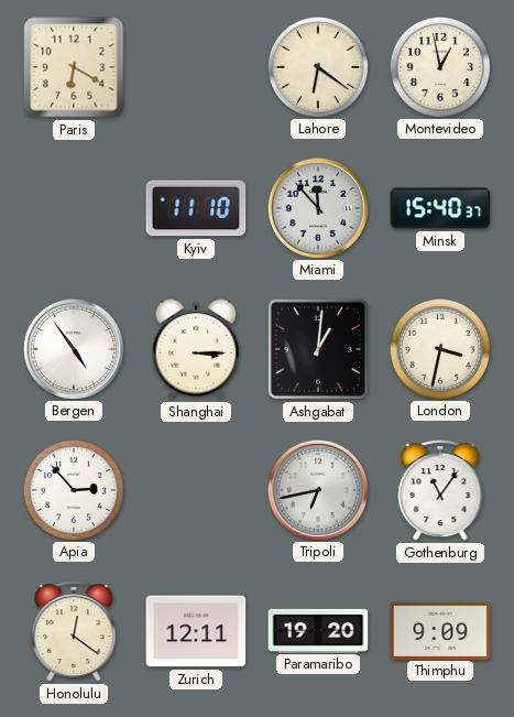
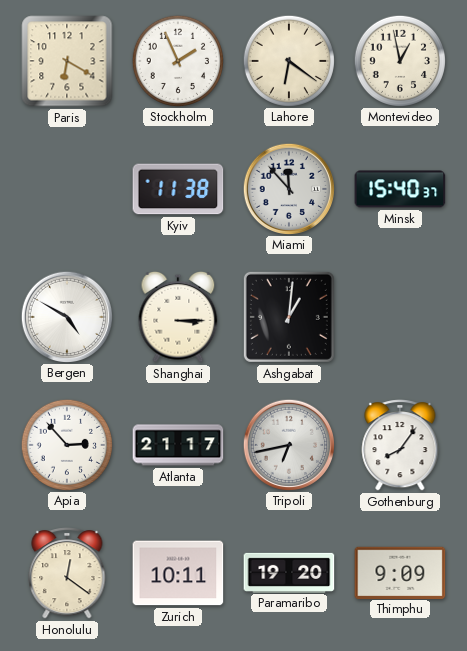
Stockholm: none -> 1:56 (177, 60)
Kyiv: 11:10 -> 11:38 (178, 189)
Bergen: 4:54 -> 4:50 (66, 316)
London: 3:32 -> none (439, 348)
Atlanta: none -> 21:17 (178, 445)
Gothenburg: 11:06 -> 8:06 (400, 445)
Zurich: 12:11 -> 10:11 (178, 573)
